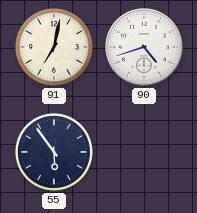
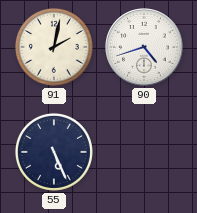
91: 7:02 -> 2:02 (54, 47)
55: 5:54 -> 5:26 (54, 152)
